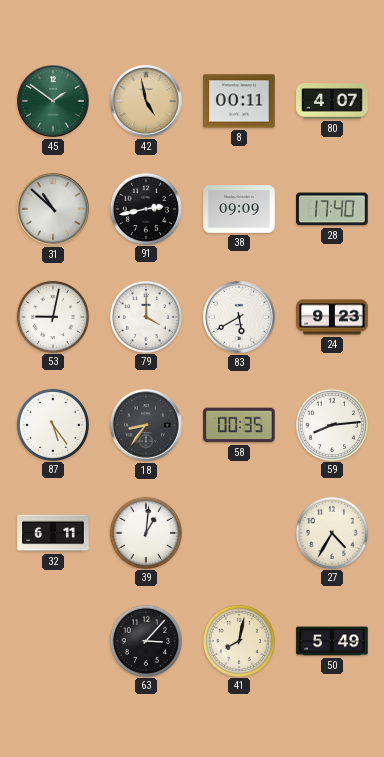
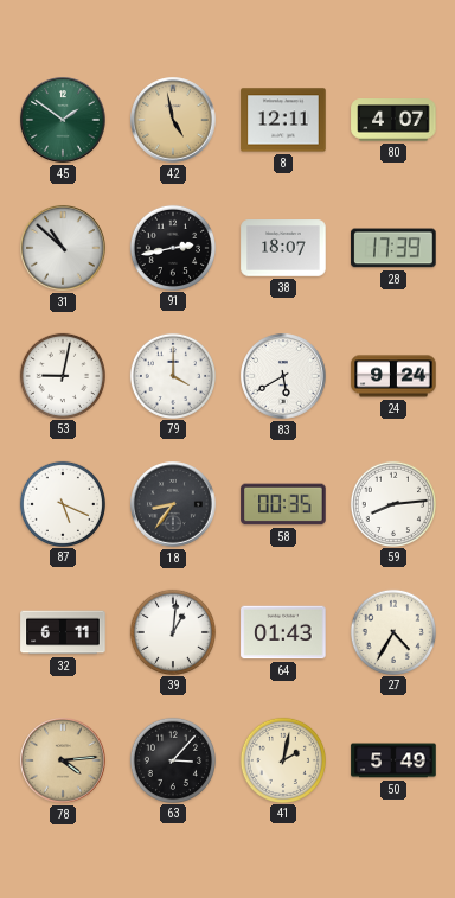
8: 00:11 -> 12:11 (283, 120)
38: 09:09 -> 18:07 (283, 248)
28: 17:40 -> 17:39 (393, 248)
24: 9:23 -> 9:24 (393, 376)
87: 5:24 -> 5:19 (62, 503)
64: none -> 01:43 (283, 632)
78: none -> 4:14 (63, 760)
41: 8:02 -> 2:02 (282, 759)
